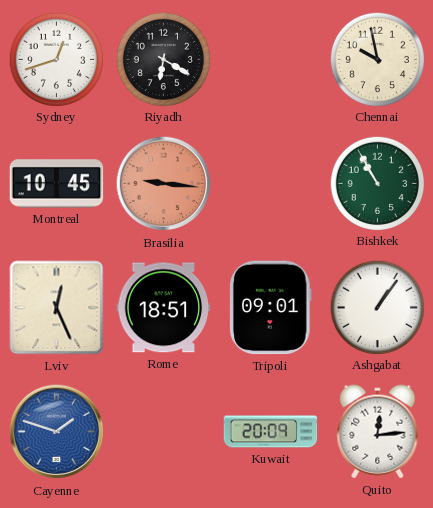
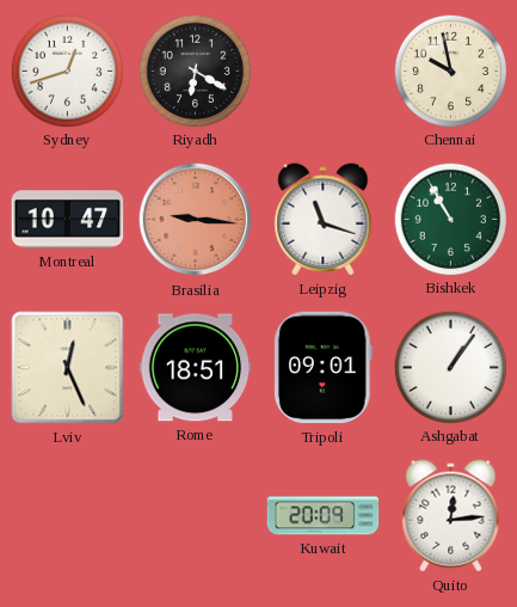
Montreal: 10:45 -> 10:47 (68, 220)
Leipzig: none -> 11:18 (324, 220)
Cayenne: 1:48 -> none (57, 432)
